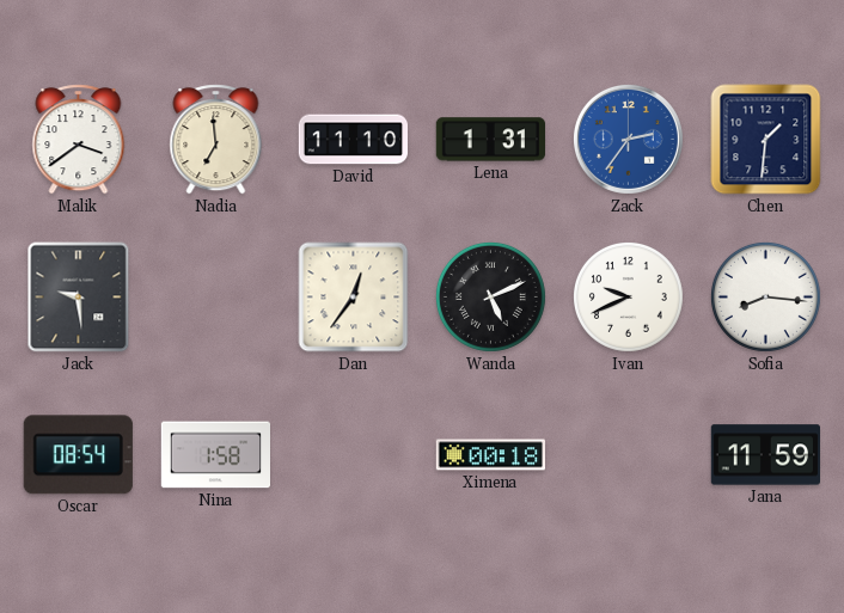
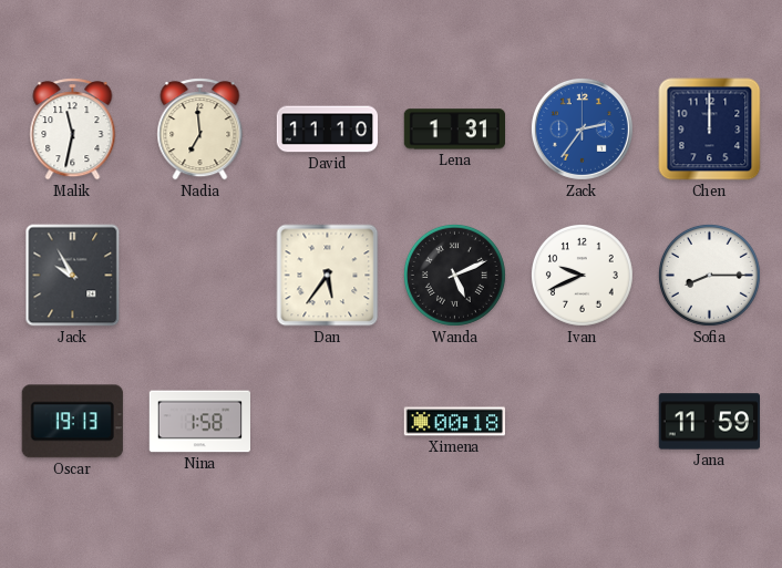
Malik: 3:39 -> 11:32 (73, 130)
Chen: 1:31 -> 12:00 (710, 130)
Jack: 9:29 -> 9:55 (73, 276)
Dan: 12:36 -> 5:36 (328, 276)
Sofia: 8:16 -> 8:15 (709, 275)
Oscar: 08:54 -> 19:13 (72, 422)
